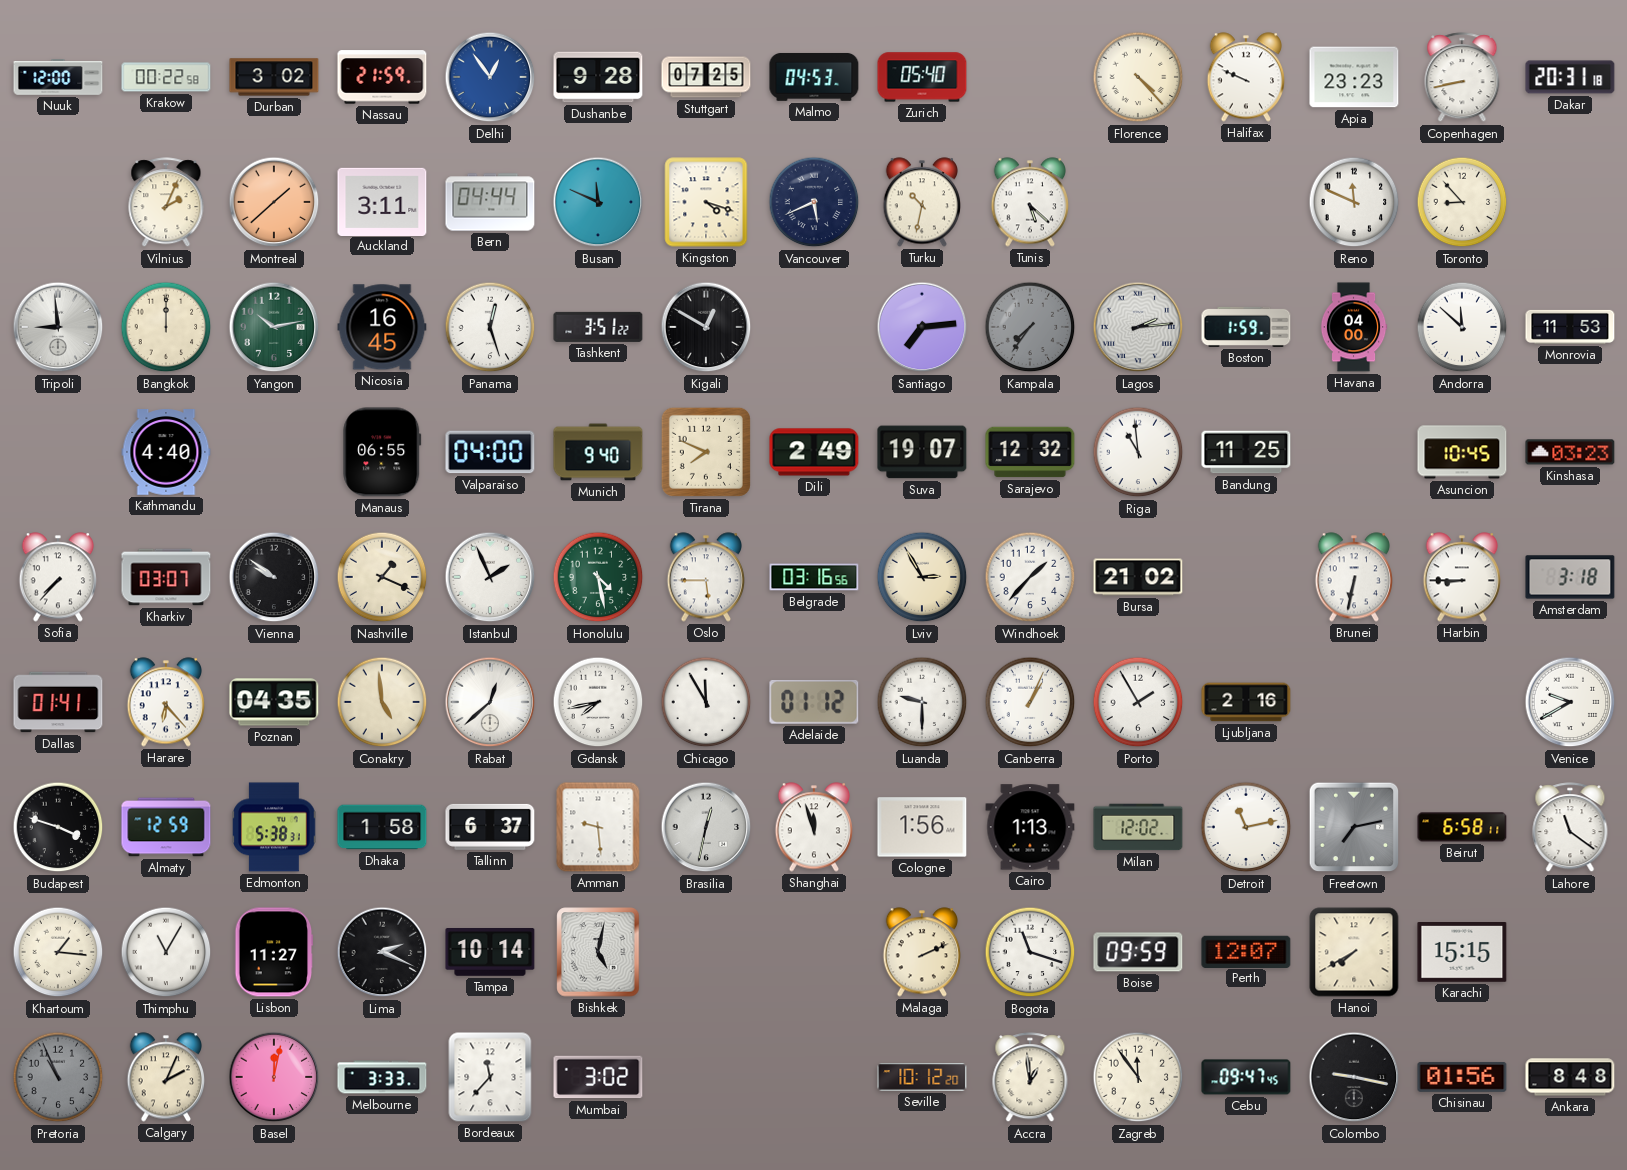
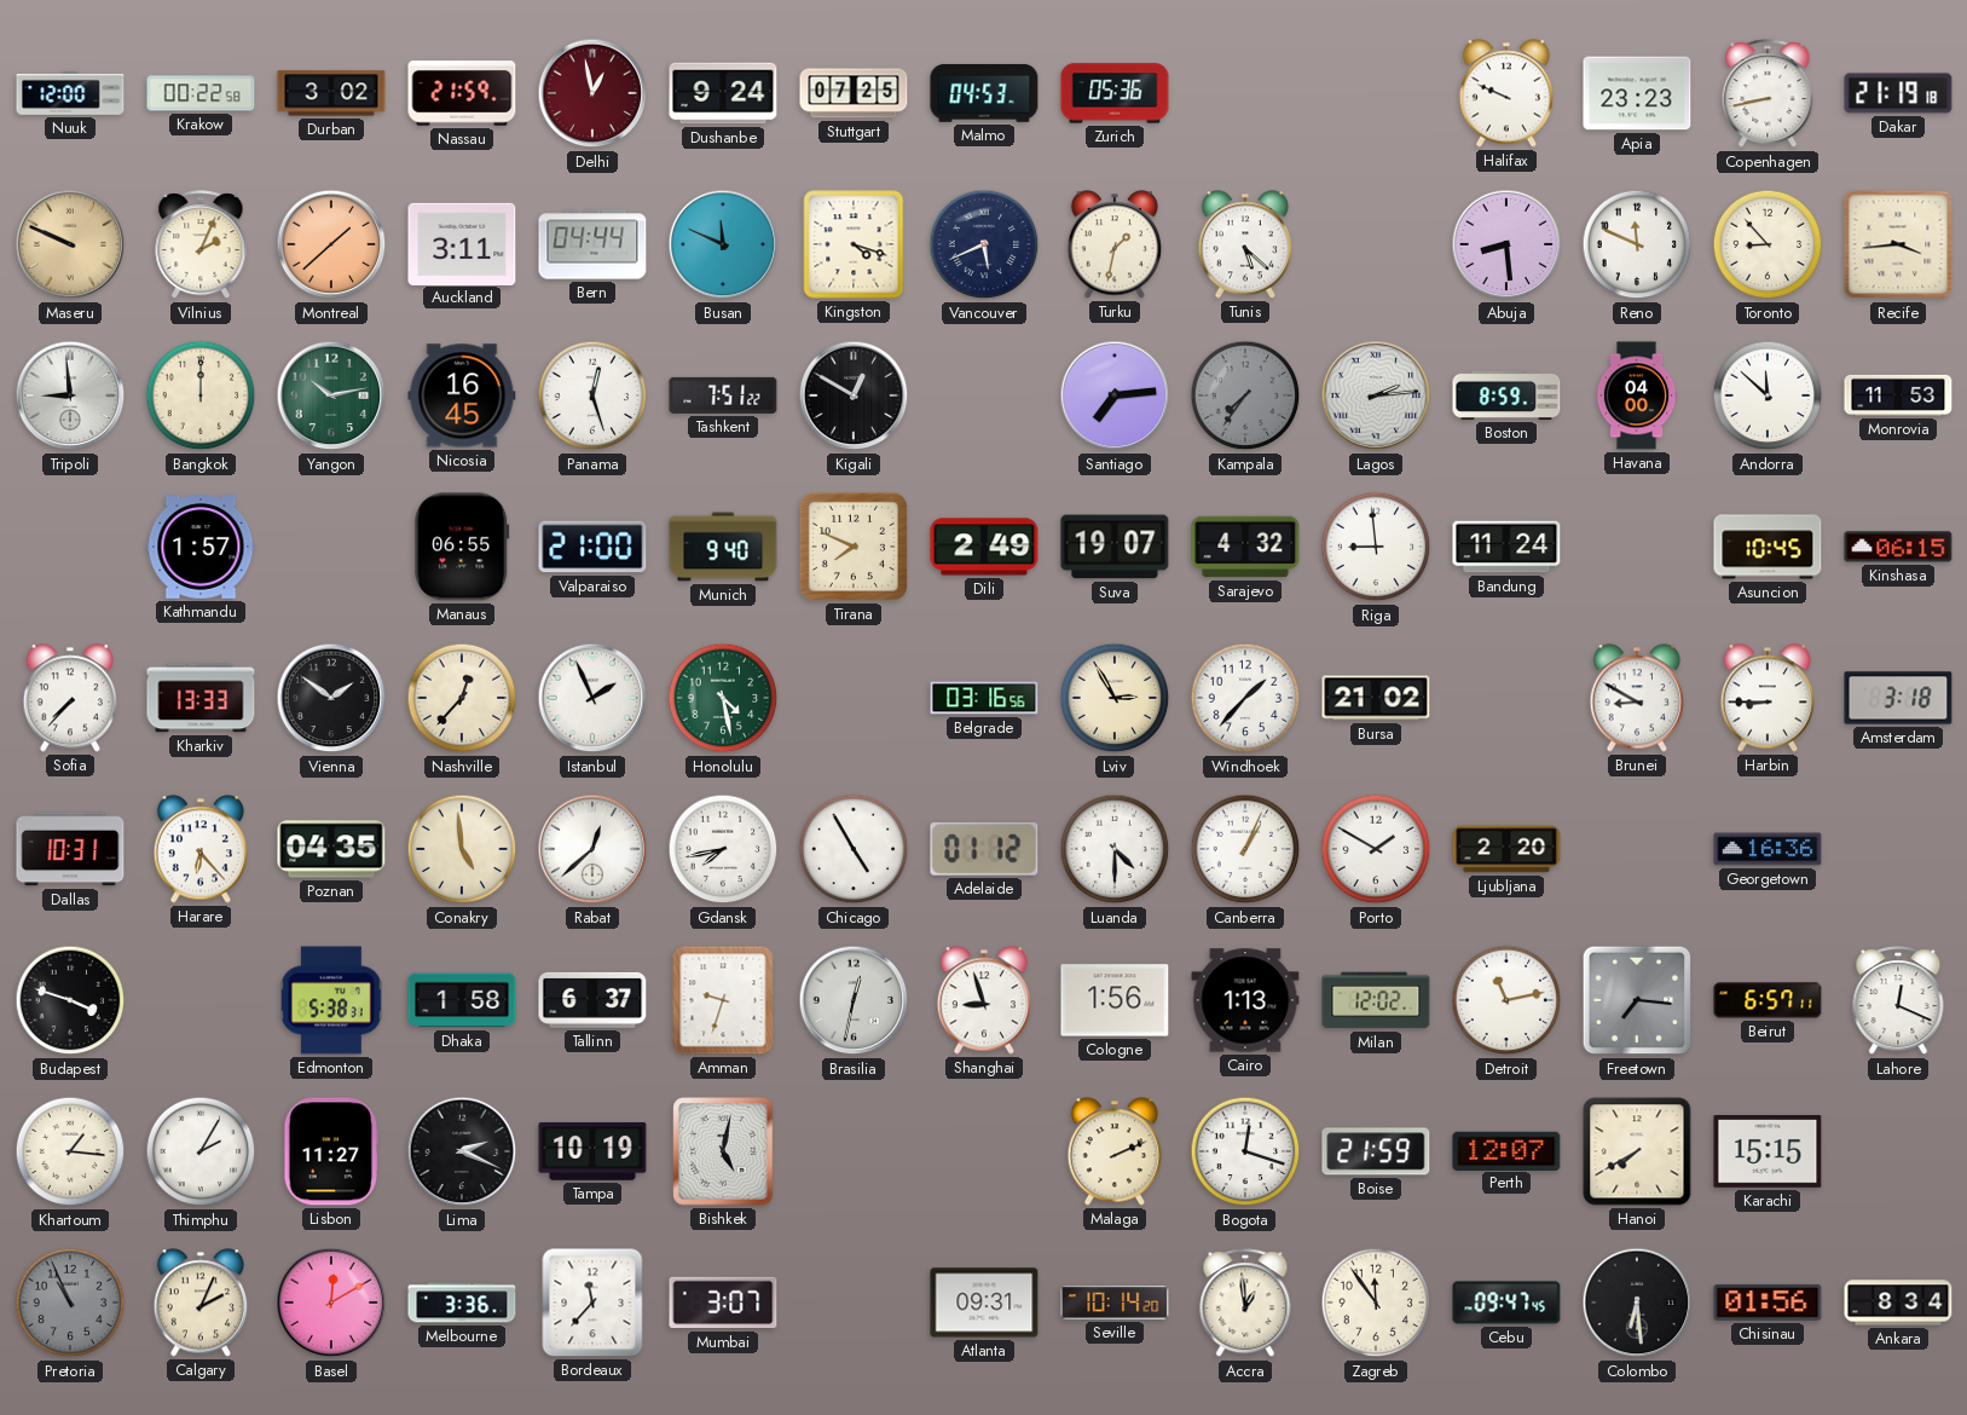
Delhi: 12:54 -> 12:58 (592, 93)
Delhi dial: blue -> burgundy (592, 93)
Dushanbe: 9:28 -> 9:24 (723, 93)
Zurich: 05:40 -> 05:36 (1115, 93)
Florence: 4:23 -> none (1138, 77)
Dakar: 20:31 -> 21:19 (1898, 93)
Maseru: none -> 9:49 (70, 244)
Turku: 10:32 -> 1:32 (1115, 244)
Abuja: none -> 8:29 (1506, 244)
Recife: none -> 3:44 (1898, 244)
Tashkent: 3:51 -> 7:51 (723, 395)
Boston: 1:59 -> 8:59 (1506, 395)
Kathmandu: 4:40 -> 1:57 (201, 547)
Valparaiso: 04:00 -> 21:00 (592, 547)
Sarajevo: 12:32 -> 4:32 (1245, 547)
Riga: 10:59 -> 8:59 (1376, 547)
Bandung: 11:25 -> 11:24 (1506, 547)
Kinshasa: 03:23 -> 06:15 (1898, 547)
Kharkiv: 03:07 -> 13:33 (201, 698)
Vienna: 9:51 -> 1:51 (331, 698)
Nashville: 1:19 -> 12:37 (462, 698)
Oslo: 5:45 -> none (706, 577)
Brunei: 6:32 -> 8:50 (1637, 698)
Dallas: 01:41 -> 10:31 (70, 849)
Chicago: 11:55 -> 4:55 (854, 849)
Luanda: 9:30 -> 4:30 (1115, 849)
Porto: 1:55 -> 1:50 (1376, 849)
Ljubljana: 2:16 -> 2:20 (1506, 849)
Georgetown: none -> 16:36 (1768, 849)
Venice: 9:40 -> none (1570, 702)
Almaty: 12:59 -> none (166, 827)
Amman: 9:29 -> 9:33 (723, 1000)
Shanghai: 11:57 -> 8:57 (984, 1000)
Freetown: 7:13 -> 7:16 (1637, 1000)
Beirut: 6:58 -> 6:57 (1768, 1000)
Lahore: 11:21 -> 12:19 (1898, 1001)
Thimphu: 11:05 -> 2:05 (201, 1151)
Tampa: 10:14 -> 10:19 (592, 1153)
Bogota: 11:18 -> 12:18 (1245, 1151)
Boise: 09:59 -> 21:59 (1376, 1151)
Basel: 12:02 -> 12:10 (331, 1303)
Melbourne: 3:33 -> 3:36 (462, 1303)
Mumbai: 3:02 -> 3:07 (723, 1303)
Atlanta: none -> 09:31 (984, 1303)
Seville: 10:12 -> 10:14 (1115, 1303)
Colombo: 9:17 -> 6:29 (1637, 1303)
Ankara: 8:48 -> 8:34 (1898, 1303)
